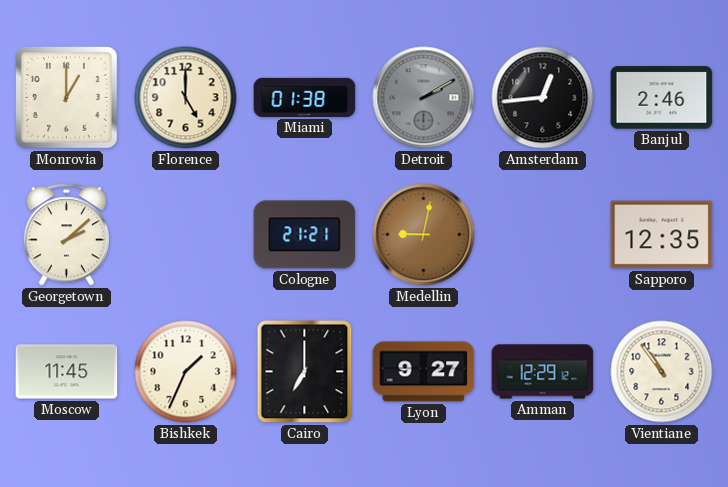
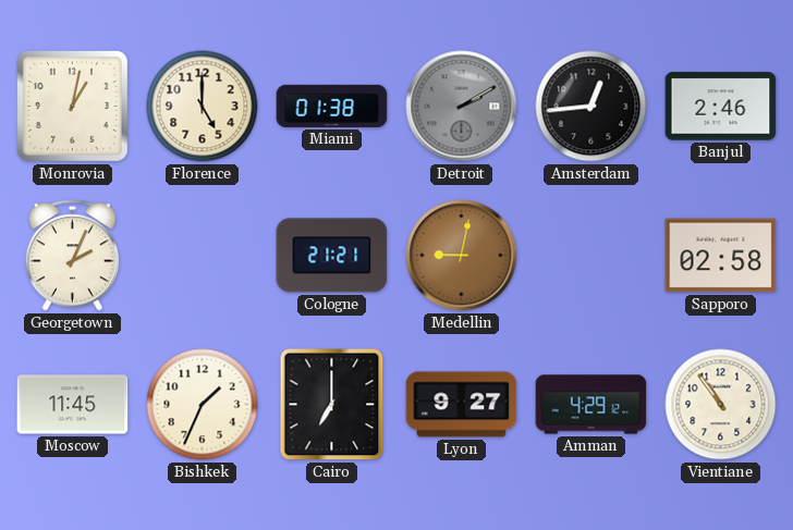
Monrovia: 1:00 -> 1:02 (73, 107)
Georgetown: 2:08 -> 2:04 (72, 256)
Sapporo: 12:35 -> 02:58 (721, 256)
Amman: 12:29 -> 4:29 (591, 405)
